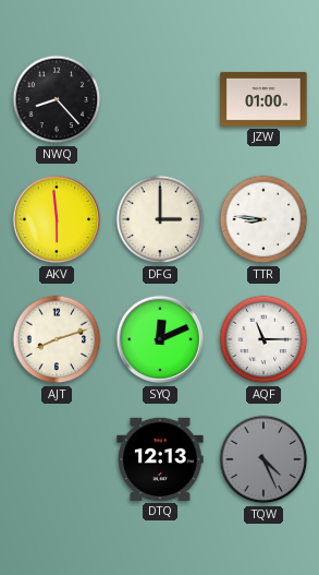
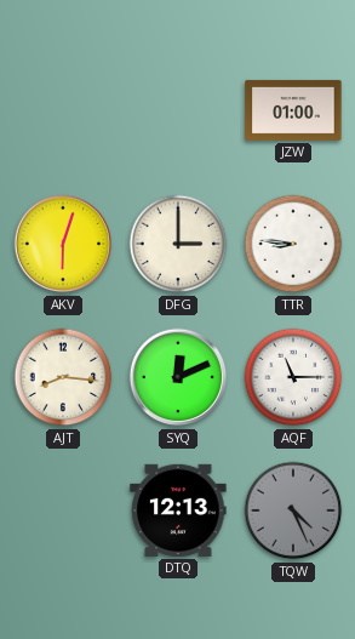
NWQ: 8:23 -> none (57, 99)
AKV: 5:59 -> 6:03 (63, 244)
AJT: 8:12 -> 8:16 (63, 377)
